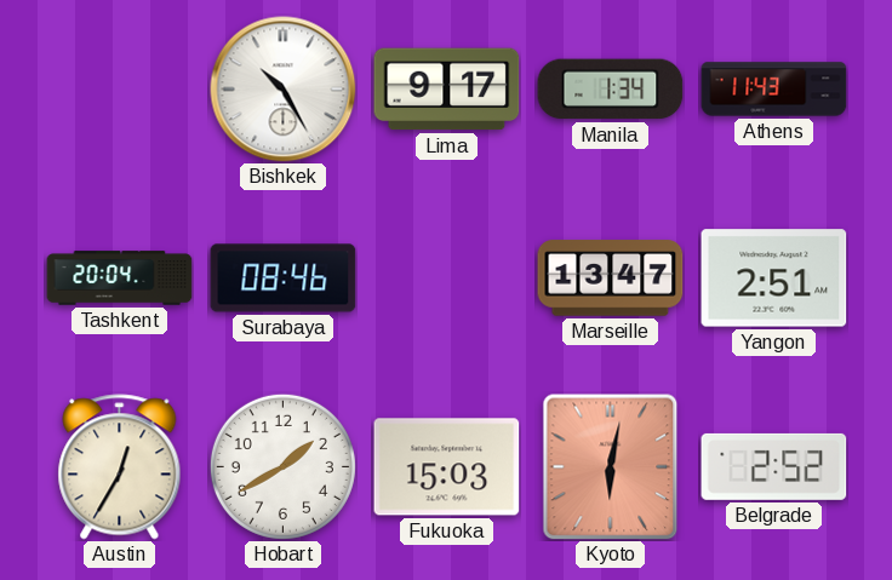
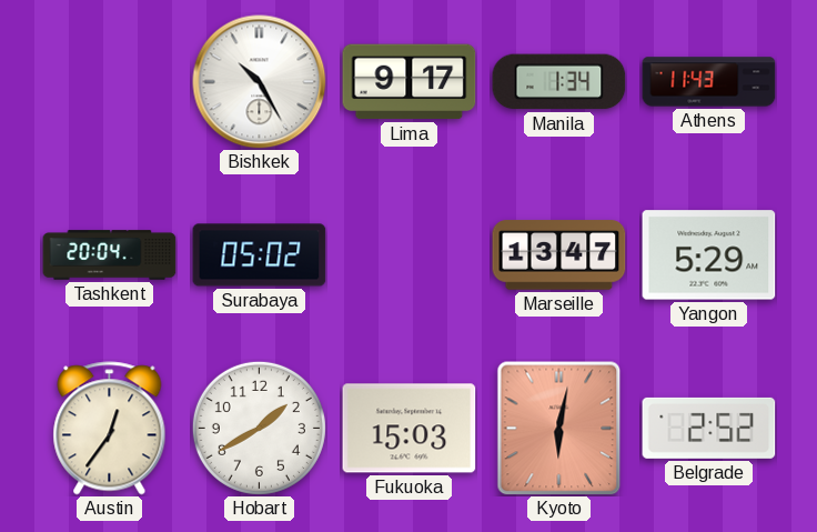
Surabaya: 08:46 -> 05:02 (260, 255)
Yangon: 2:51 -> 5:29 (709, 255)
Austin: 12:35 -> 12:36 (110, 429)
